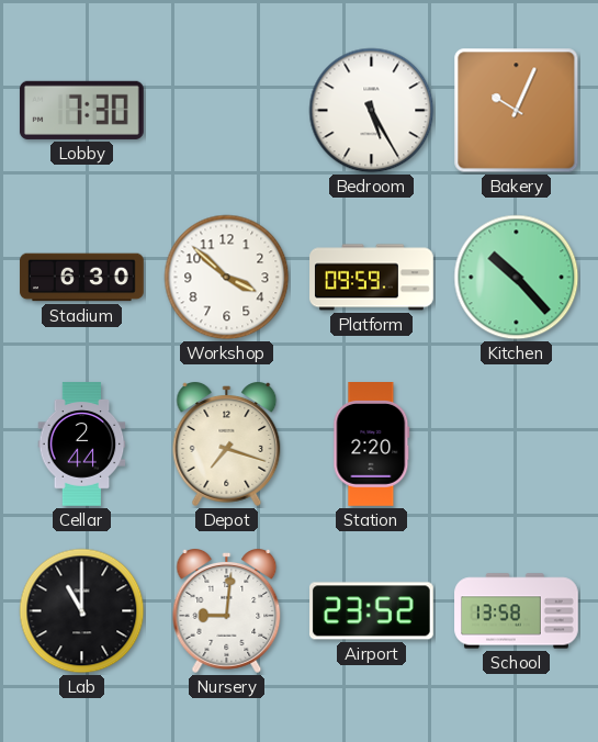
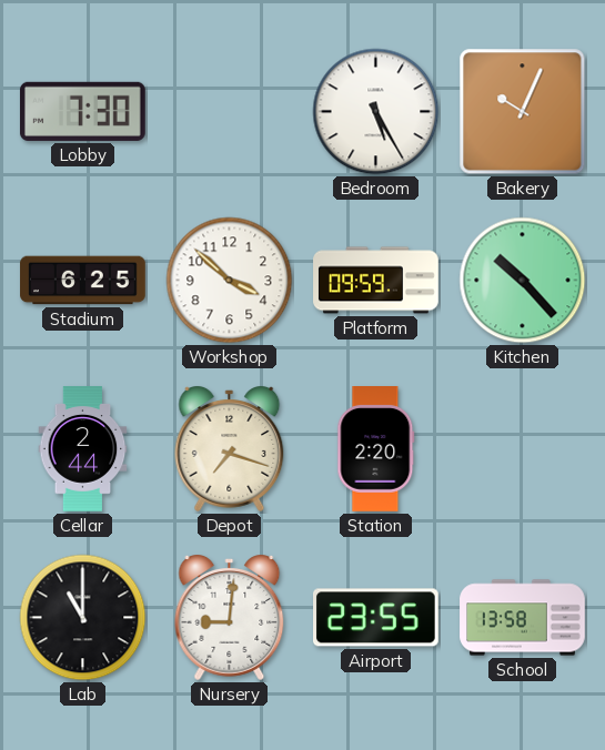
Stadium: 6:30 -> 6:25 (83, 281)
Airport: 23:52 -> 23:55 (376, 618)
